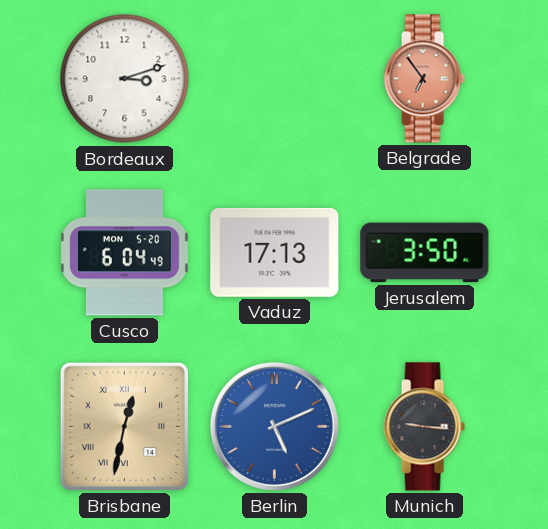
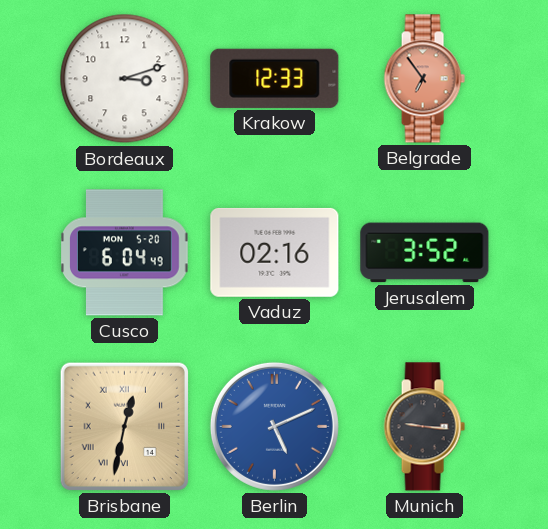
Krakow: none -> 12:33 (275, 78)
Vaduz: 17:13 -> 02:16 (275, 252)
Jerusalem: 3:50 -> 3:52 (425, 253)
